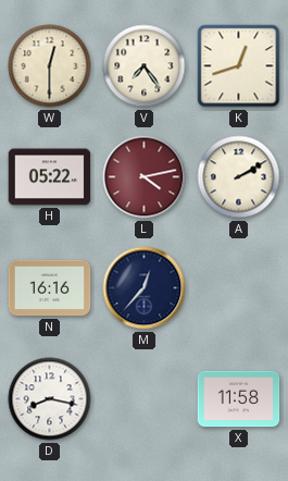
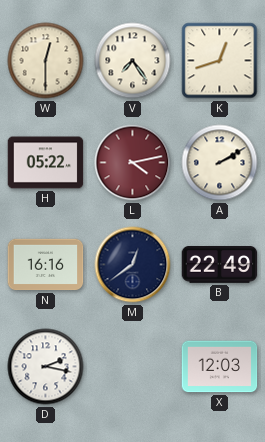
M: 12:37 -> 12:39 (133, 265)
B: none -> 22:49 (220, 265)
D: 8:17 -> 2:17 (46, 367)
X: 11:58 -> 12:03 (220, 367)
